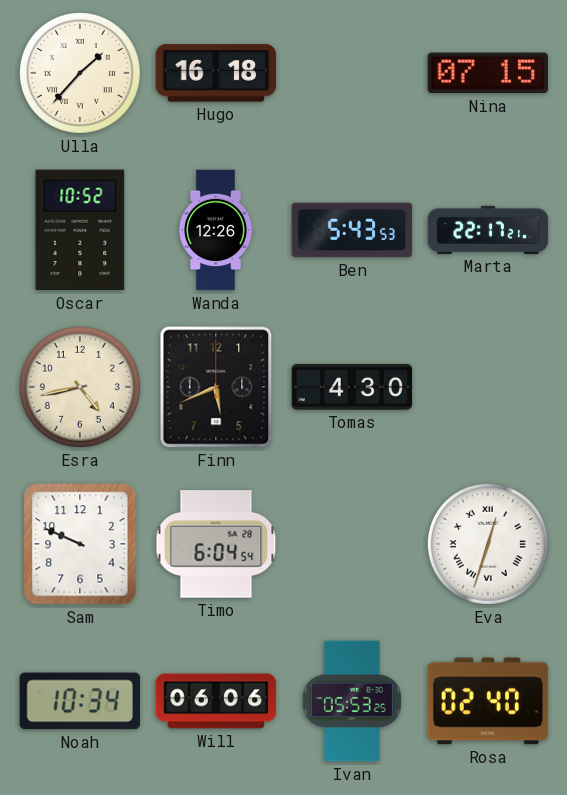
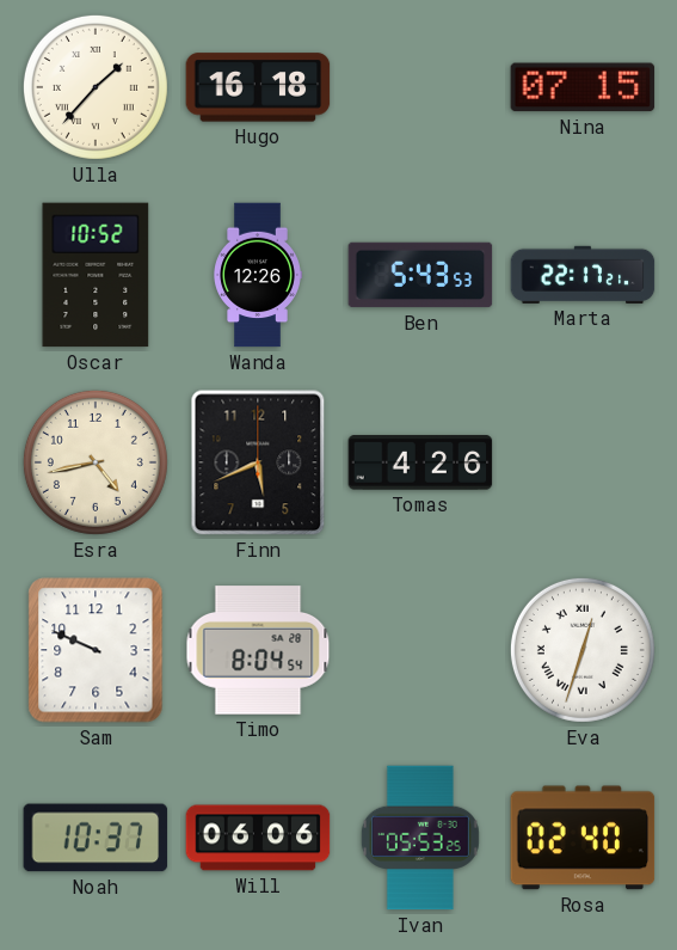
Tomas: 4:30 -> 4:26 (420, 462)
Timo: 6:04 -> 8:04 (258, 650)
Noah: 10:34 -> 10:37 (96, 838)
